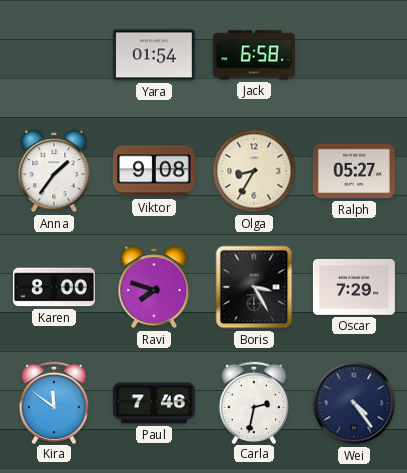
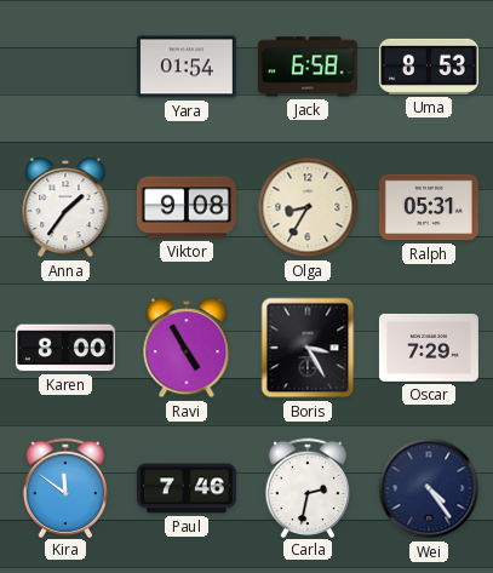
Uma: none -> 8:53 (429, 67)
Ralph: 05:27 -> 05:31 (429, 207)
Ravi: 7:48 -> 4:55 (187, 348)
